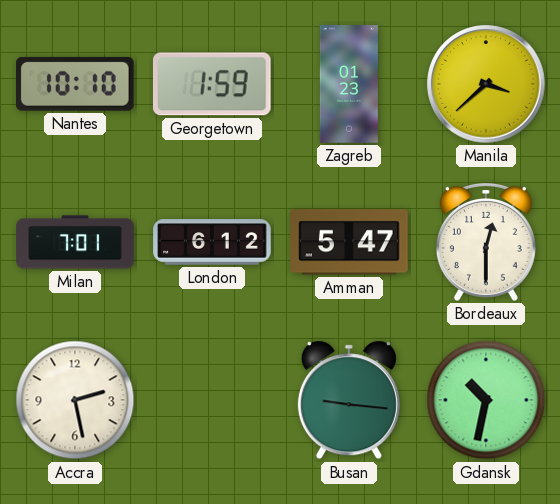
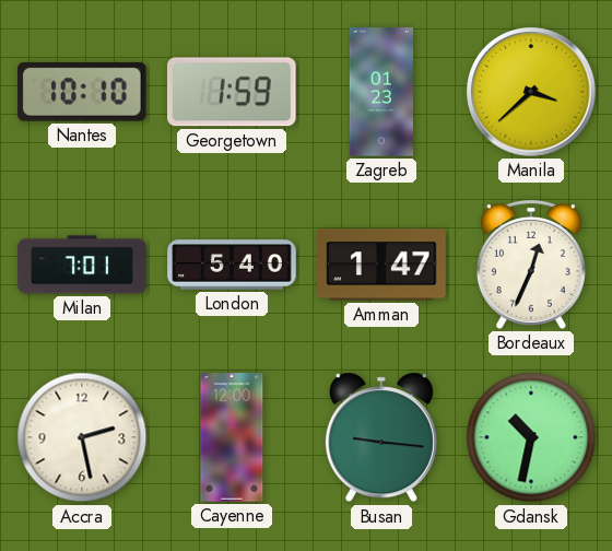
London: 6:12 -> 5:40 (232, 265)
Amman: 5:47 -> 1:47 (381, 265)
Bordeaux: 12:30 -> 12:34 (531, 265)
Cayenne: none -> 12:00 (232, 437)
